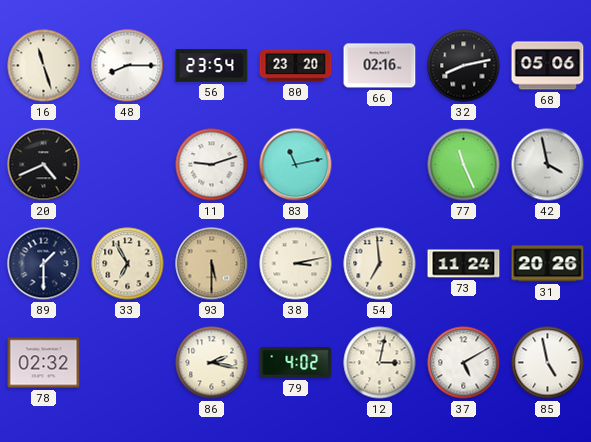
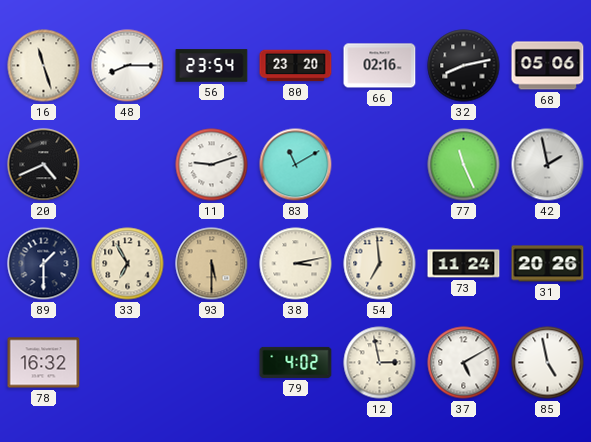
83: 11:13 -> 11:10 (296, 165)
42: 3:58 -> 1:58 (548, 165)
78: 02:32 -> 16:32 (44, 363)
86: 2:17 -> none (212, 363)
12: 3:02 -> 2:58 (380, 363)
